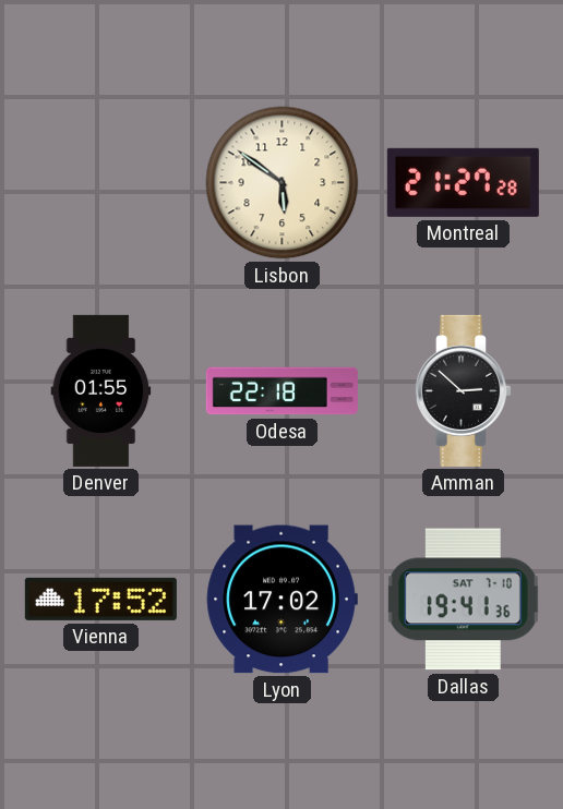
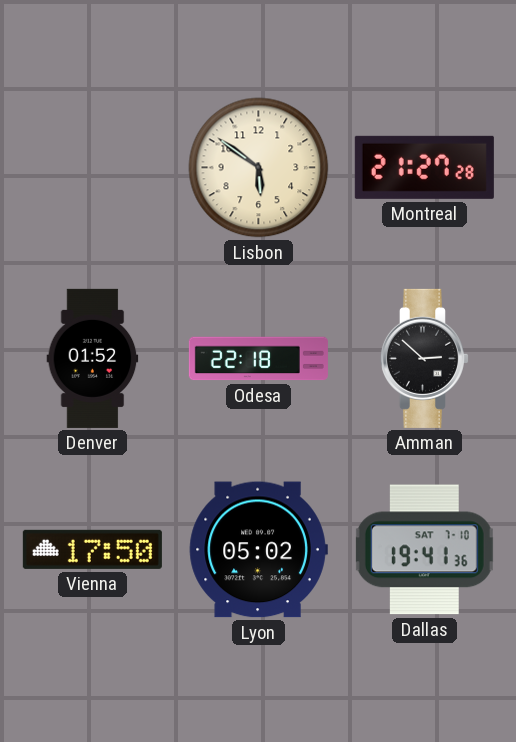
Denver: 01:55 -> 01:52 (93, 358)
Vienna: 17:52 -> 17:50 (92, 549)
Lyon: 17:02 -> 05:02 (258, 550)
